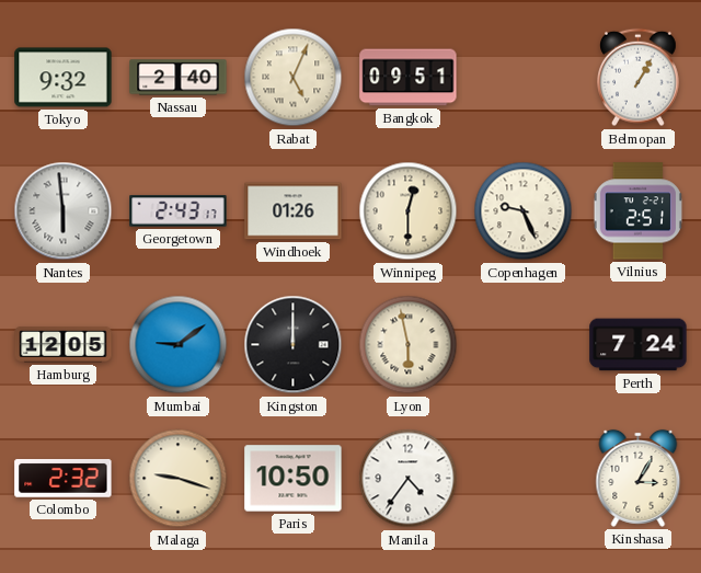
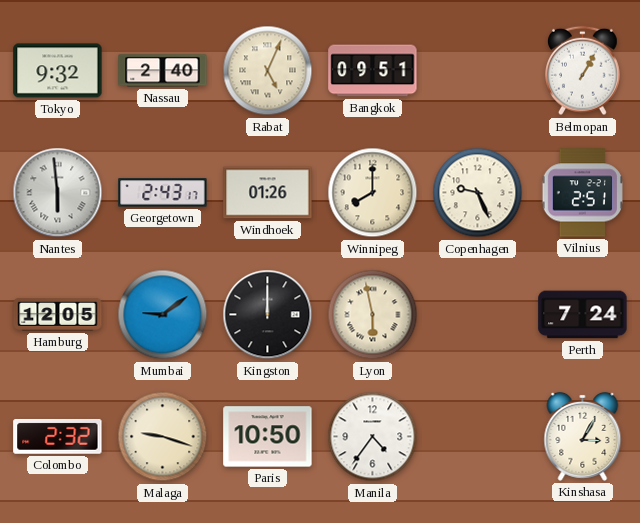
Winnipeg: 12:30 -> 8:00 (373, 193)
